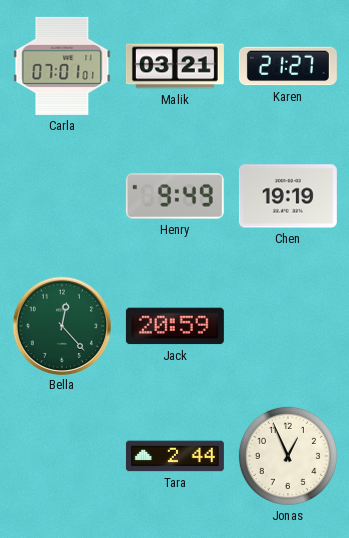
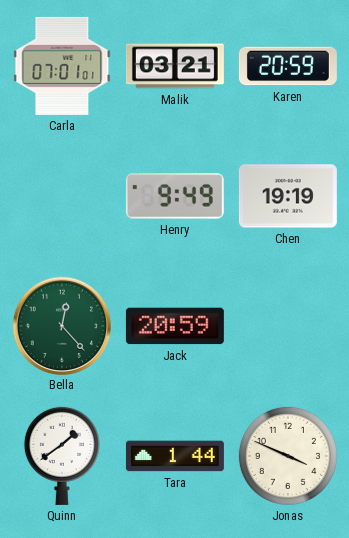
Karen: 21:27 -> 20:59 (288, 66)
Quinn: none -> 1:39 (62, 456)
Tara: 2:44 -> 1:44 (175, 456)
Jonas: 12:56 -> 3:49 (288, 456)
